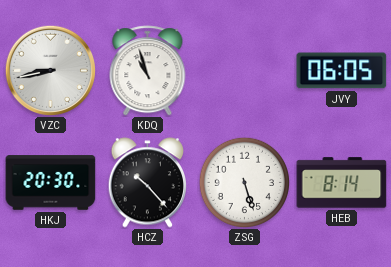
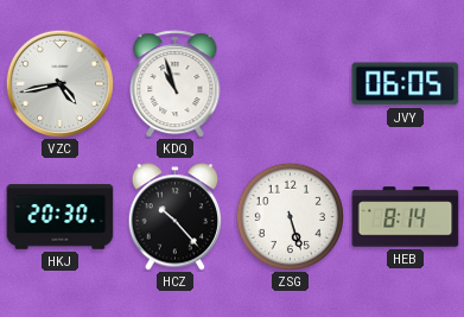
VZC: 8:43 -> 4:43 (59, 83)
